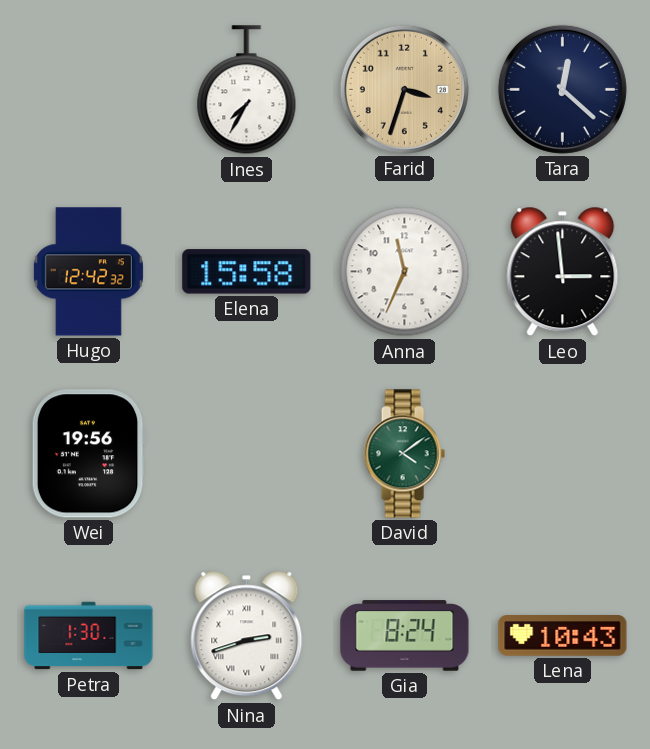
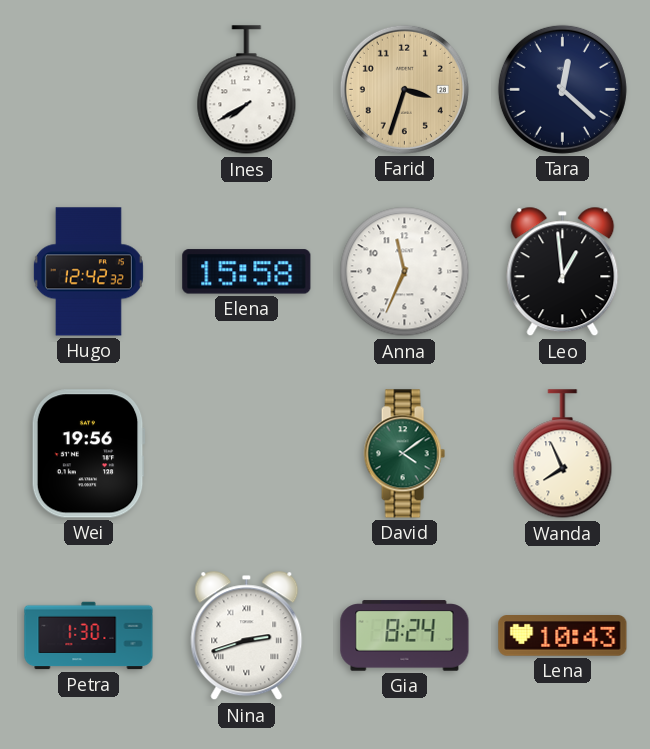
Ines: 7:35 -> 7:40 (247, 90)
Leo: 2:59 -> 12:59 (563, 272)
Wanda: none -> 7:56 (563, 454)
